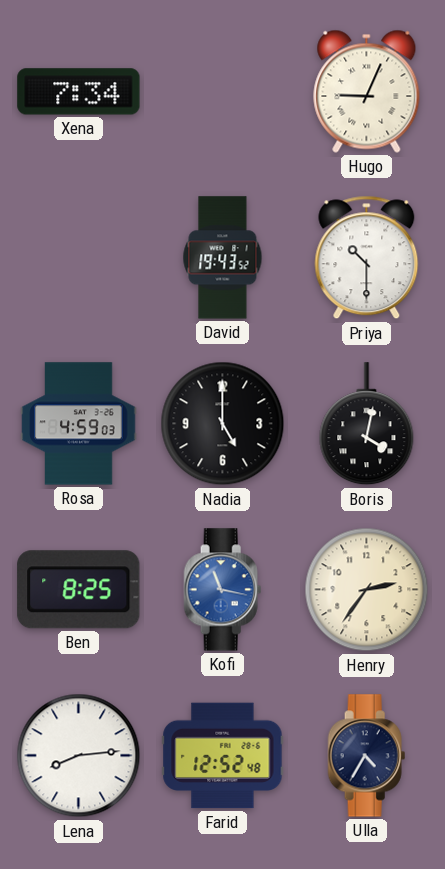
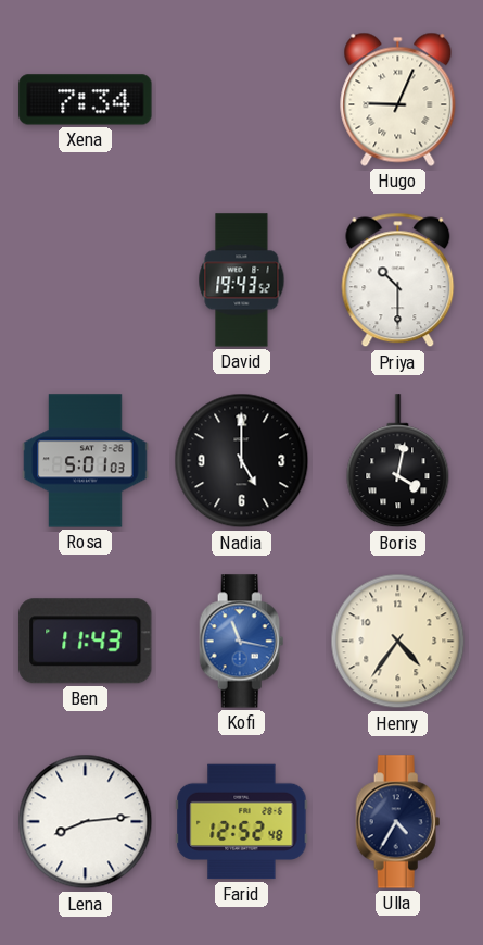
Rosa: 4:59 -> 5:01 (86, 461)
Ben: 8:25 -> 11:43 (86, 642)
Henry: 2:36 -> 4:36 (398, 642)
